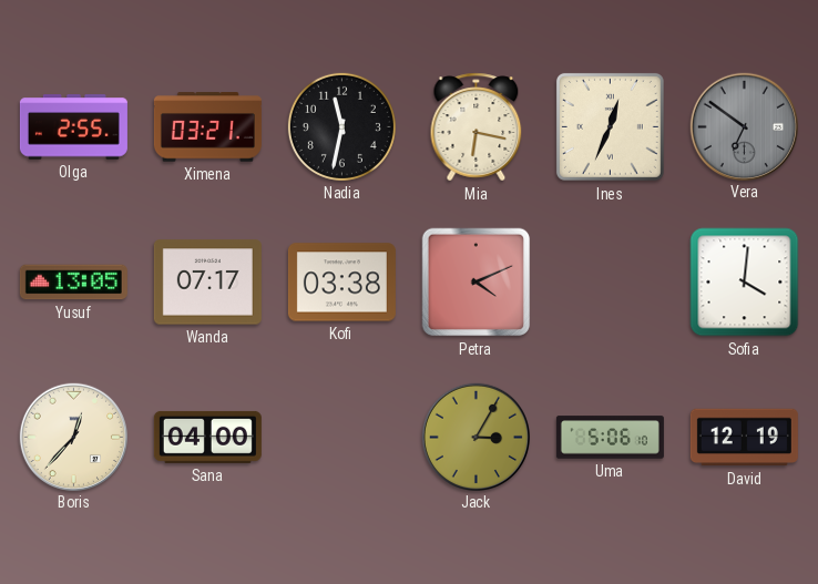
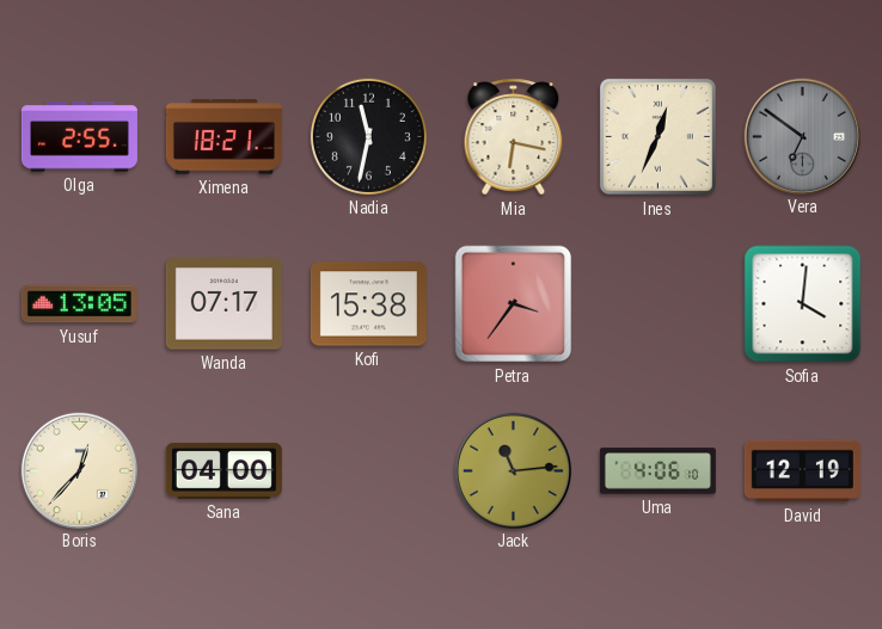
Ximena: 03:21 -> 18:21 (223, 137)
Kofi: 03:38 -> 15:38 (368, 304)
Petra: 4:11 -> 3:36 (514, 304)
Jack: 3:05 -> 11:14 (513, 470)
Uma: 5:06 -> 4:06 (657, 471)
